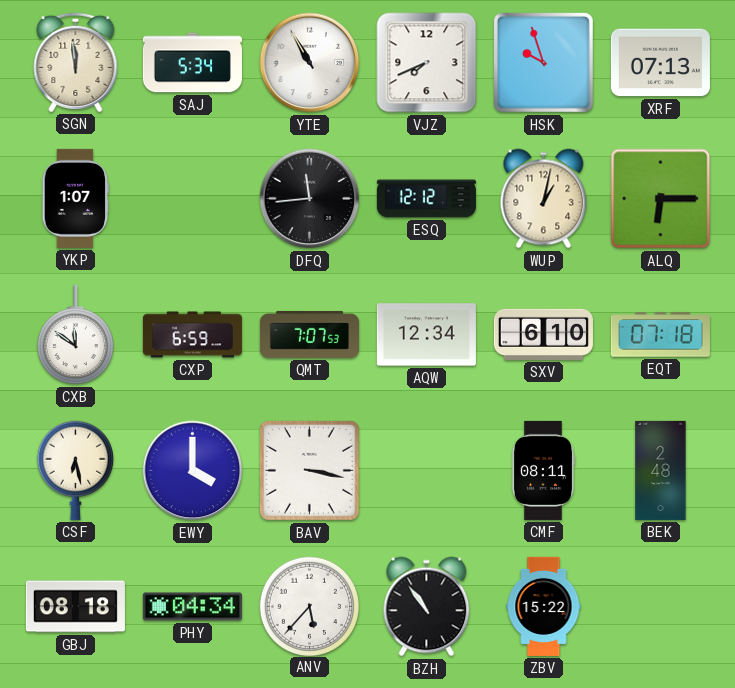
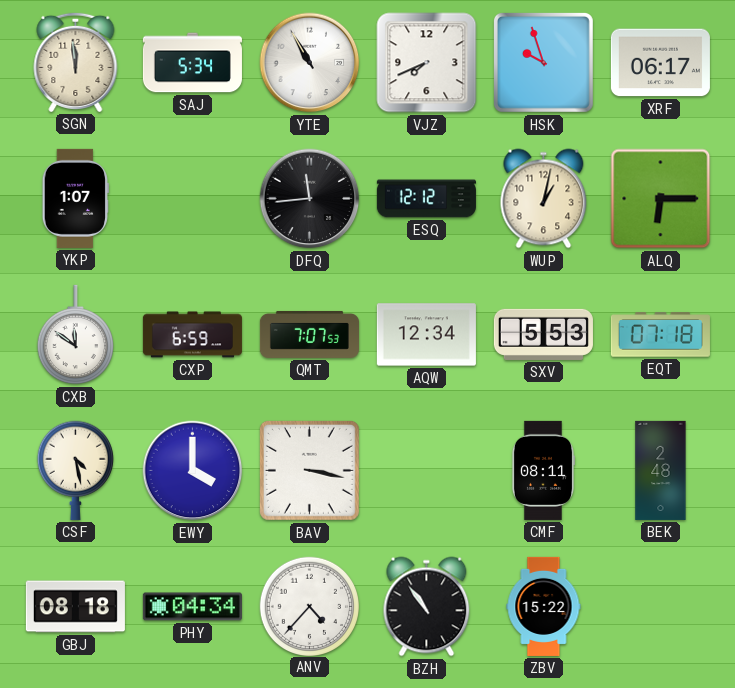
XRF: 07:13 -> 06:17 (660, 63)
SXV: 6:10 -> 5:53 (543, 334)
CSF: 6:28 -> 4:28 (75, 470)
ANV: 5:37 -> 4:37 (309, 606)
